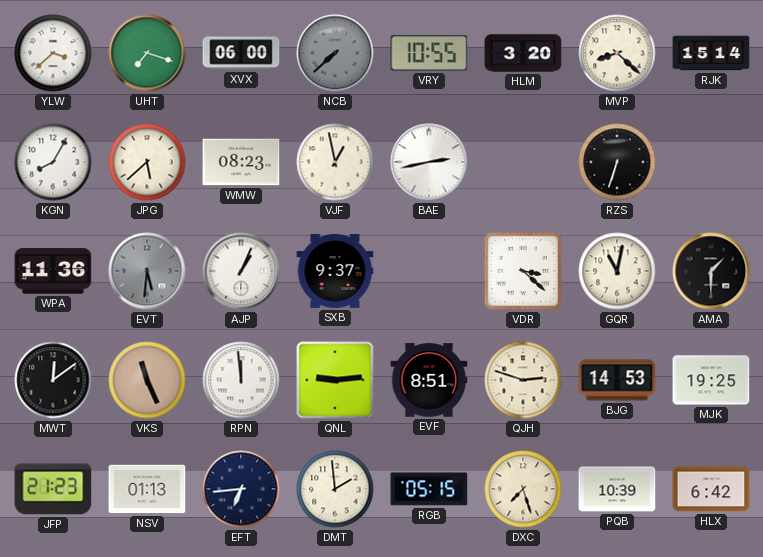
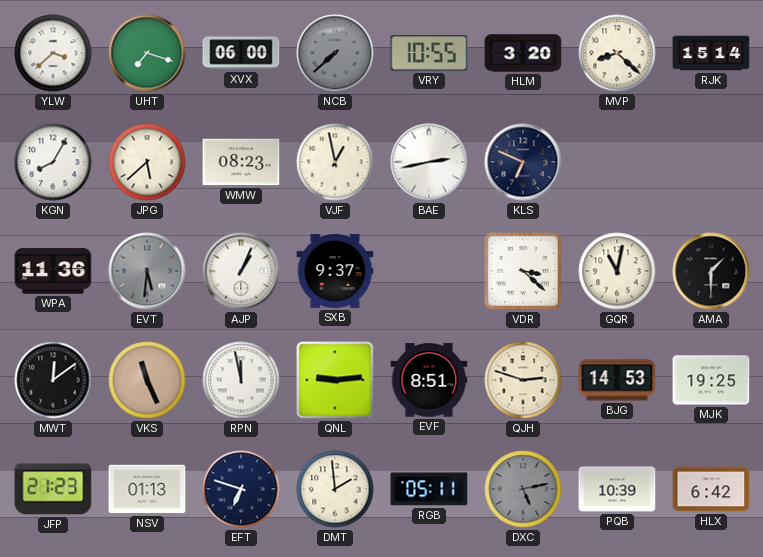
KLS: none -> 6:49 (523, 162)
RZS: 6:33 -> none (617, 162)
RPN: 11:59 -> 11:58 (241, 380)
EFT: 6:44 -> 6:48 (241, 489)
RGB: 05:15 -> 05:11 (429, 489)
DXC: 7:27 -> 5:13 (523, 489)
DXC dial: cream -> grey (523, 489)
